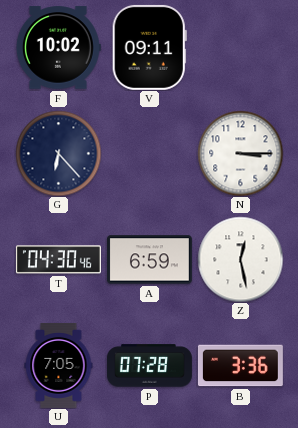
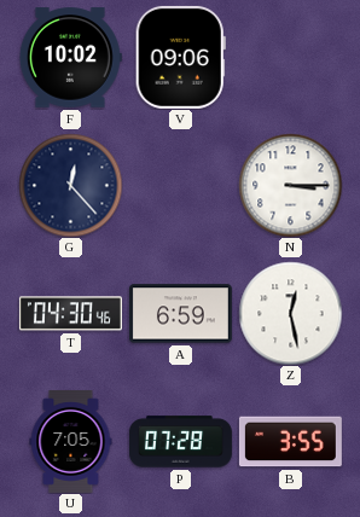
V: 09:11 -> 09:06 (180, 57)
G: 6:23 -> 12:23 (70, 185)
B: 3:36 -> 3:55 (290, 442)
